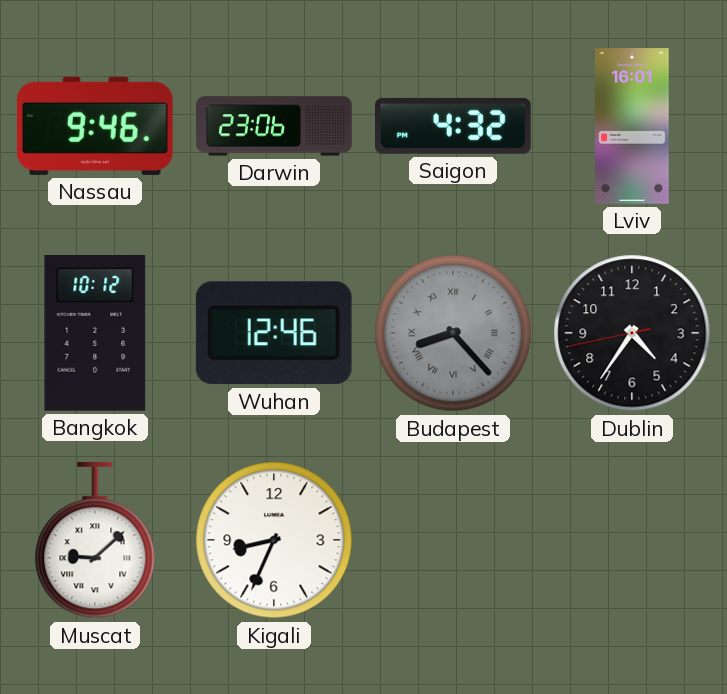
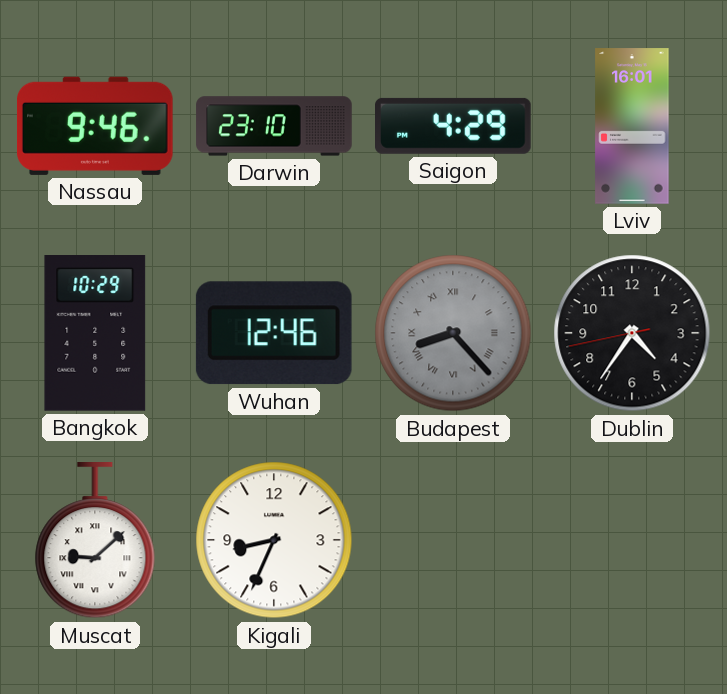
Darwin: 23:06 -> 23:10 (274, 126)
Saigon: 4:32 -> 4:29 (454, 126)
Bangkok: 10:12 -> 10:29 (95, 334)
